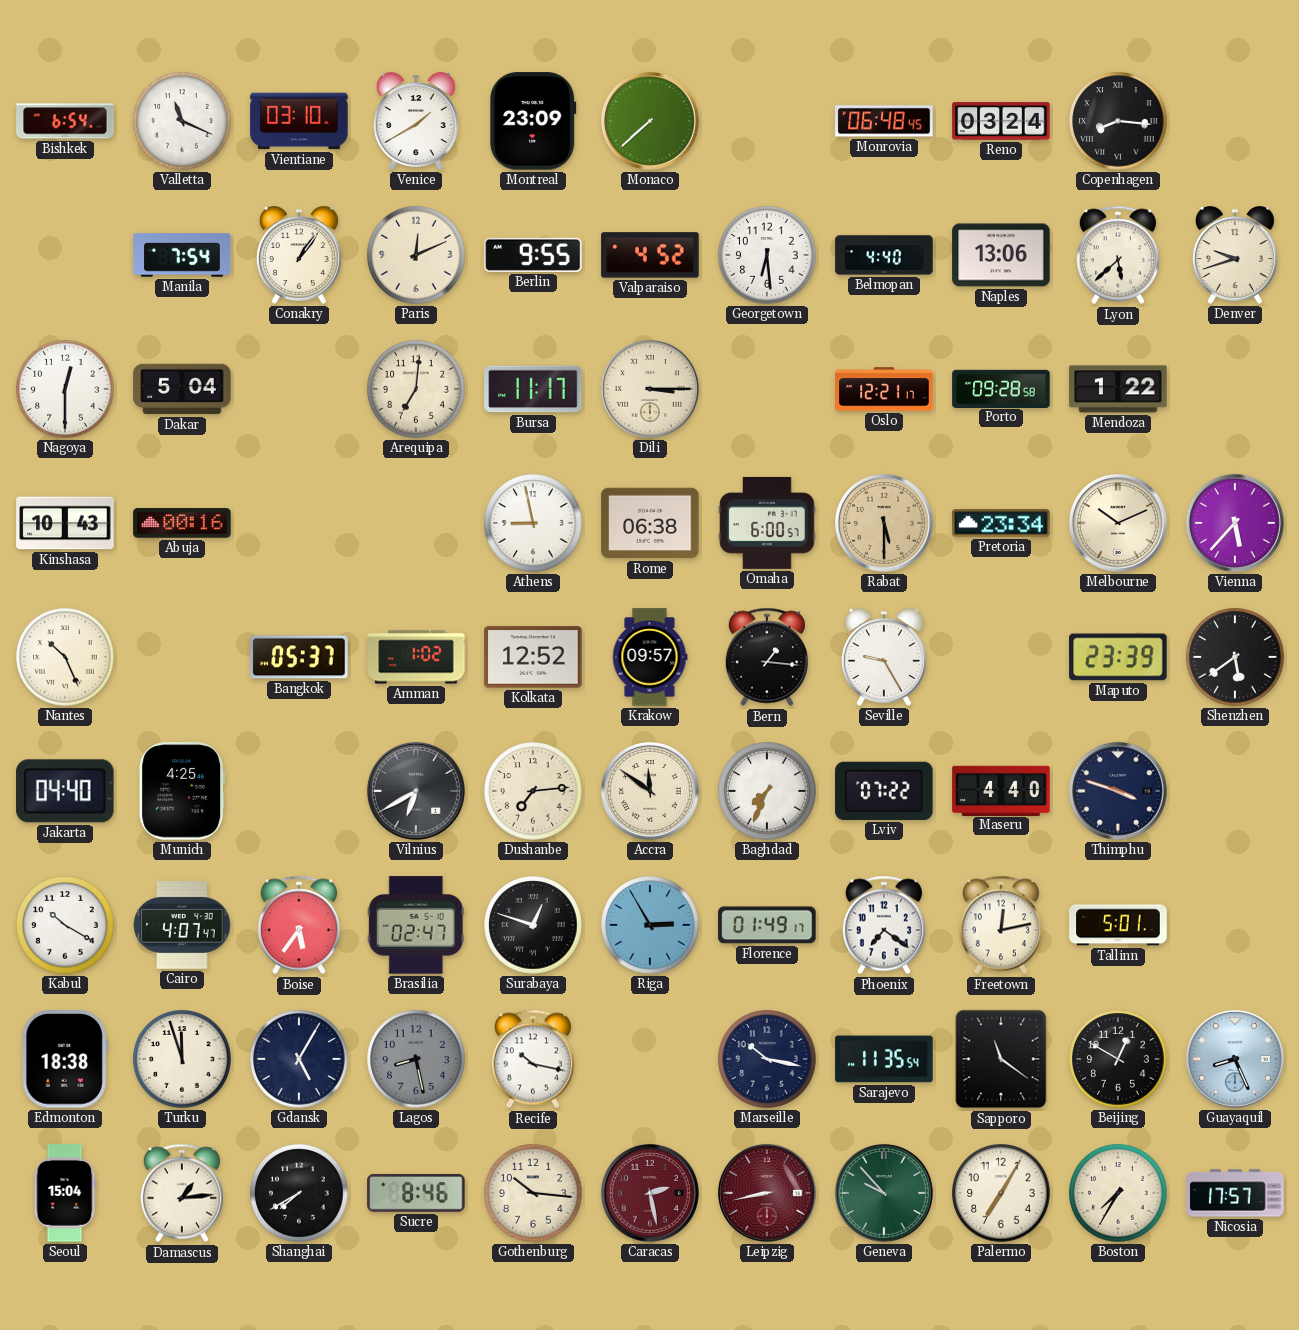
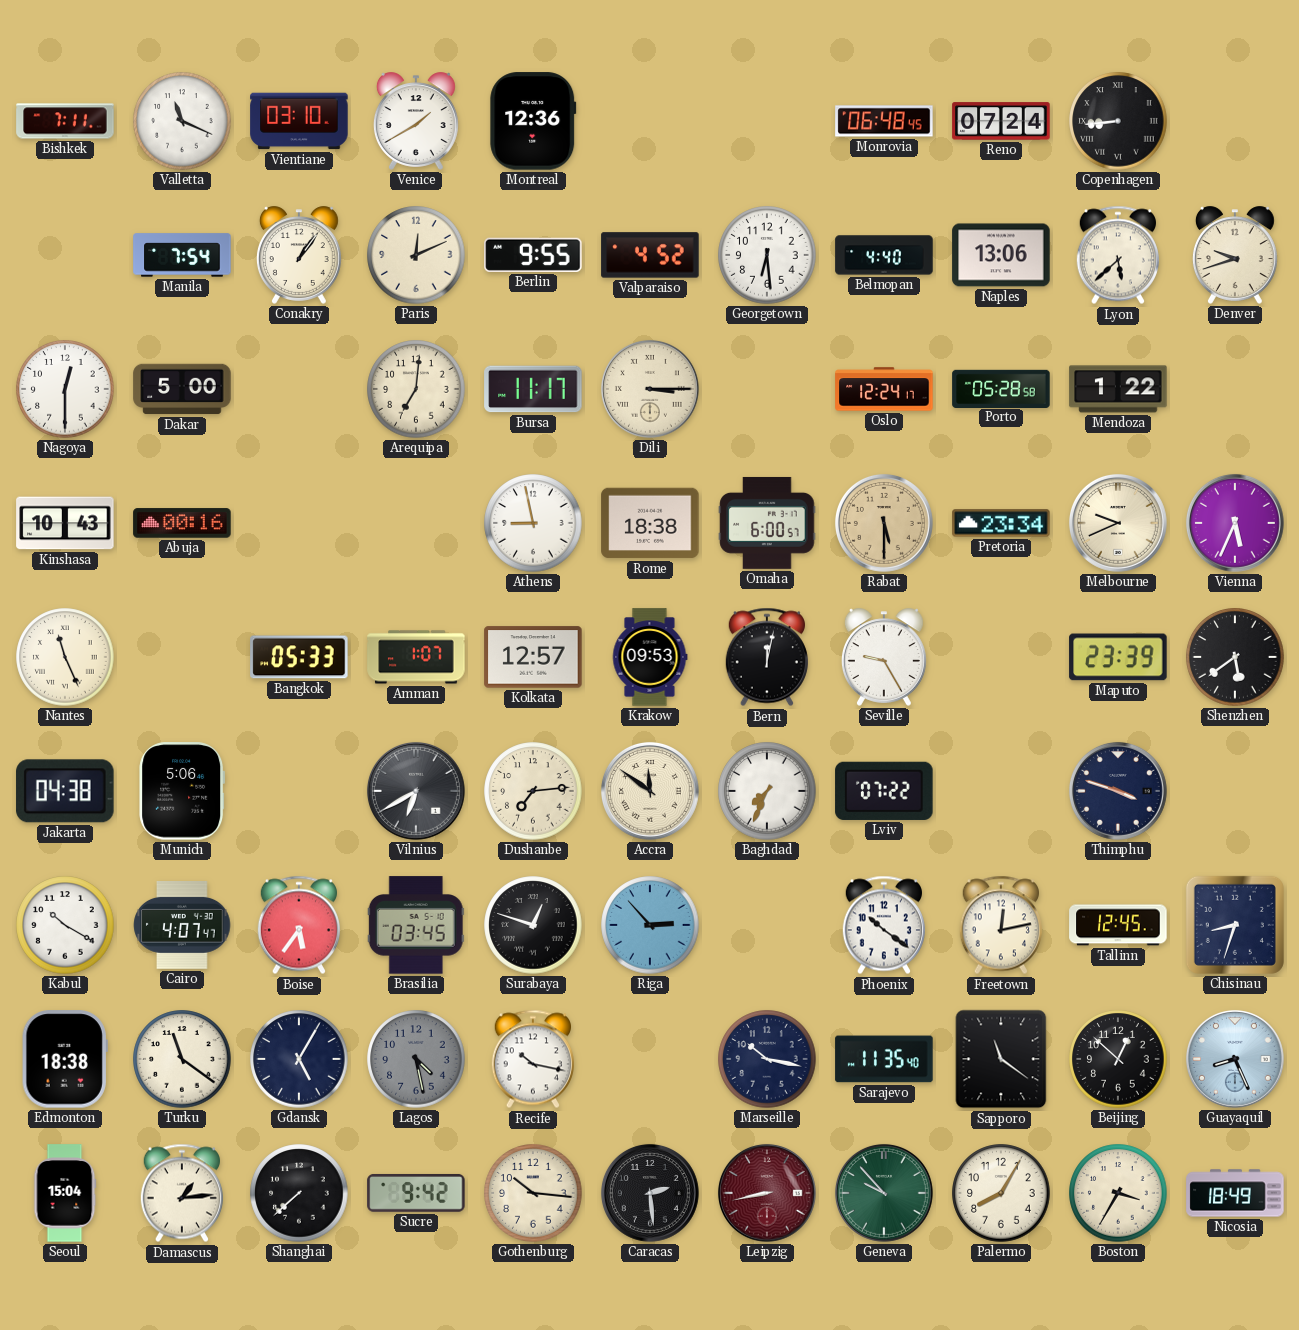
Bishkek: 6:54 -> 7:11 (65, 121)
Montreal: 23:09 -> 12:36 (533, 121)
Monaco: 7:38 -> none (650, 121)
Reno: 03:24 -> 07:24 (1001, 121)
Copenhagen: 8:16 -> 8:44 (1118, 121)
Dakar: 5:04 -> 5:00 (182, 389)
Oslo: 12:21 -> 12:24 (884, 389)
Porto: 09:28 -> 05:28 (1001, 388)
Rome: 06:38 -> 18:38 (650, 523)
Melbourne: 10:11 -> 9:41 (1118, 523)
Vienna: 5:37 -> 5:34 (1235, 523)
Nantes: 10:26 -> 11:26 (65, 657)
Bangkok: 05:37 -> 05:33 (299, 657)
Amman: 1:02 -> 1:07 (416, 657)
Kolkata: 12:52 -> 12:57 (533, 657)
Krakow: 09:57 -> 09:53 (650, 657)
Bern: 1:16 -> 12:02 (767, 657)
Jakarta: 04:40 -> 04:38 (65, 791)
Munich: 4:25 -> 5:06 (182, 791)
Maseru: 4:40 -> none (1001, 790)
Brasilia: 02:47 -> 03:45 (416, 925)
Riga: 2:55 -> 2:53 (650, 925)
Florence: 01:49 -> none (767, 925)
Phoenix: 7:21 -> 10:21 (884, 925)
Tallinn: 5:01 -> 12:45 (1118, 925)
Chisinau: none -> 8:33 (1235, 925)
Turku: 11:57 -> 11:21 (182, 1059)
Lagos: 8:28 -> 4:28 (416, 1059)
Sarajevo: 11:35:54 -> 11:35:40 (884, 1059)
Beijing: 12:50 -> 12:52 (1118, 1059)
Shanghai: 7:40 -> 7:38 (299, 1193)
Sucre: 8:46 -> 9:42 (416, 1193)
Caracas: 2:28 -> 2:29 (650, 1193)
Caracas dial: burgundy -> black (650, 1193)
Palermo: 7:05 -> 8:05 (1001, 1193)
Boston: 7:35 -> 3:35 (1118, 1193)
Nicosia: 17:57 -> 18:49 (1235, 1193)
